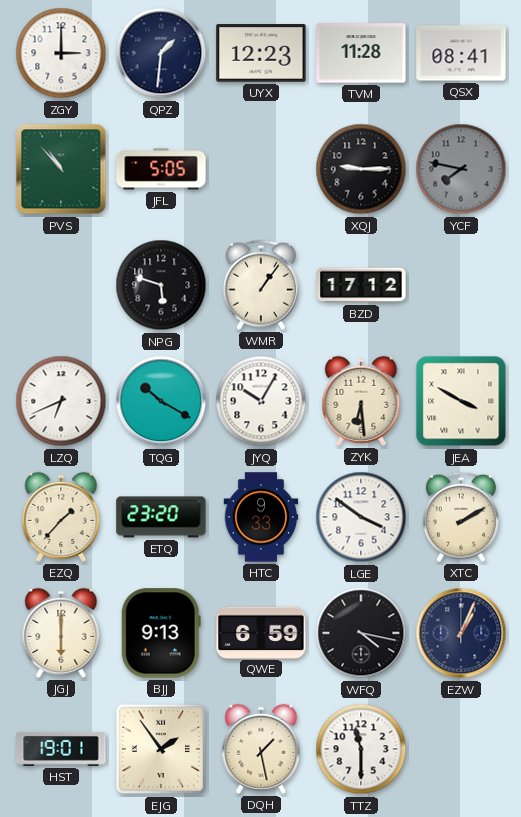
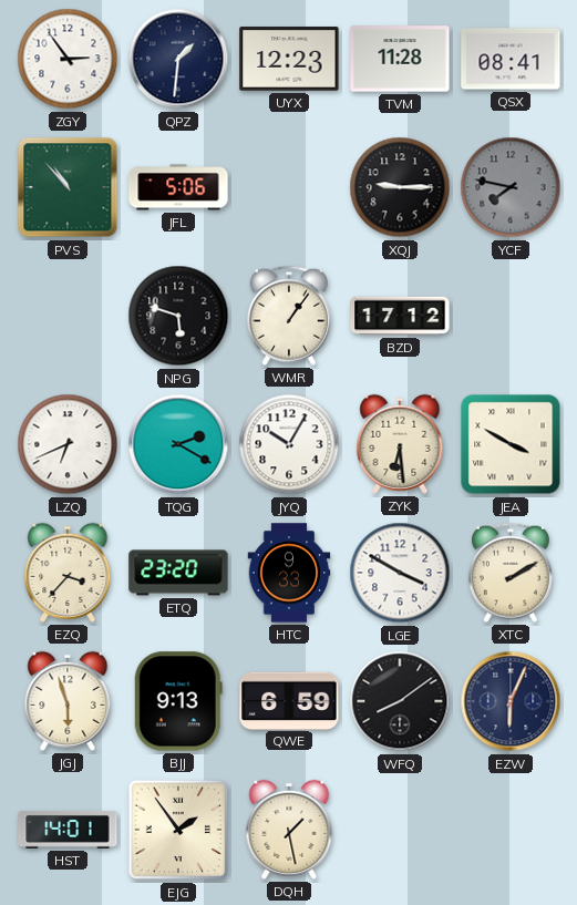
ZGY: 3:00 -> 2:54 (68, 59)
JFL: 5:05 -> 5:06 (178, 187)
TQG: 10:20 -> 2:20 (178, 444)
EZQ: 1:37 -> 3:37 (68, 573)
LGE: 3:51 -> 3:50 (400, 573)
JGJ: 6:00 -> 5:57 (68, 701)
WFQ: 4:17 -> 8:09 (400, 701)
EZW: 1:04 -> 6:04 (511, 701)
HST: 19:01 -> 14:01 (68, 830)
TTZ: 11:30 -> none (361, 749)
